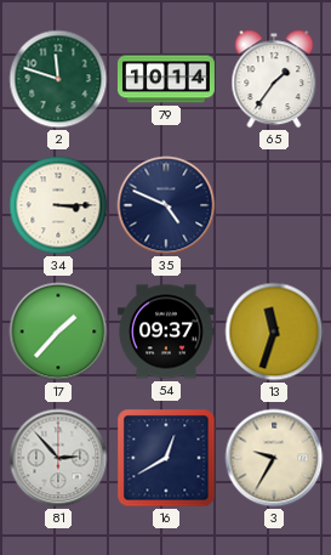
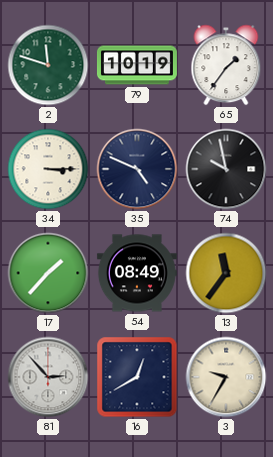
79: 10:14 -> 10:19 (137, 65)
74: none -> 9:58 (226, 169)
54: 09:37 -> 08:49 (137, 273)
13: 11:33 -> 11:36 (226, 273)
